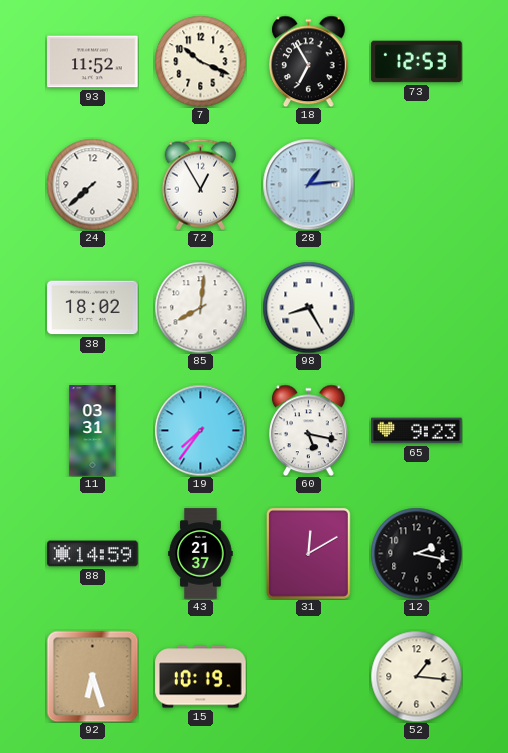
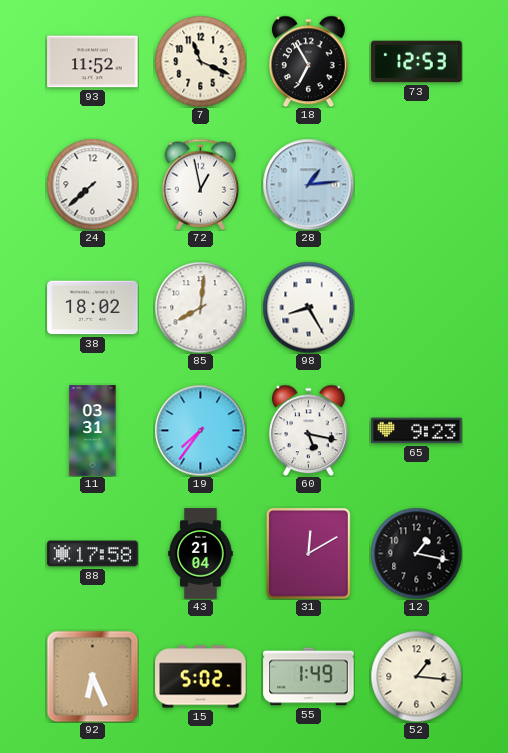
7: 10:19 -> 11:19 (200, 61)
72: 12:55 -> 12:58 (201, 184)
88: 14:59 -> 17:58 (93, 554)
43: 21:37 -> 21:04 (201, 554)
12: 2:17 -> 1:17 (416, 553)
92: 6:27 -> 6:26 (92, 676)
15: 10:19 -> 5:02 (201, 677)
55: none -> 1:49 (309, 677)
